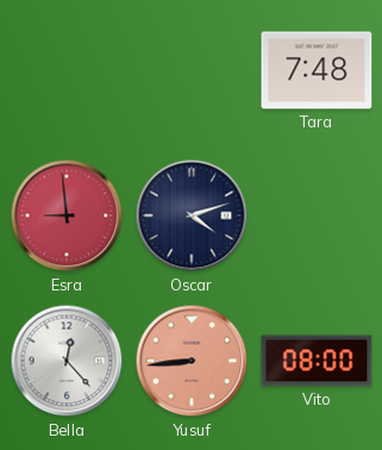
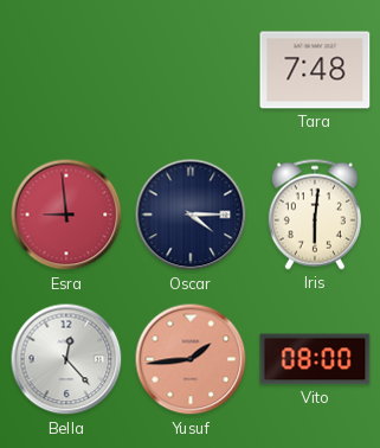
Oscar: 4:12 -> 4:15 (191, 215)
Iris: none -> 6:01 (315, 215)
Yusuf: 8:44 -> 1:44 (191, 359)
